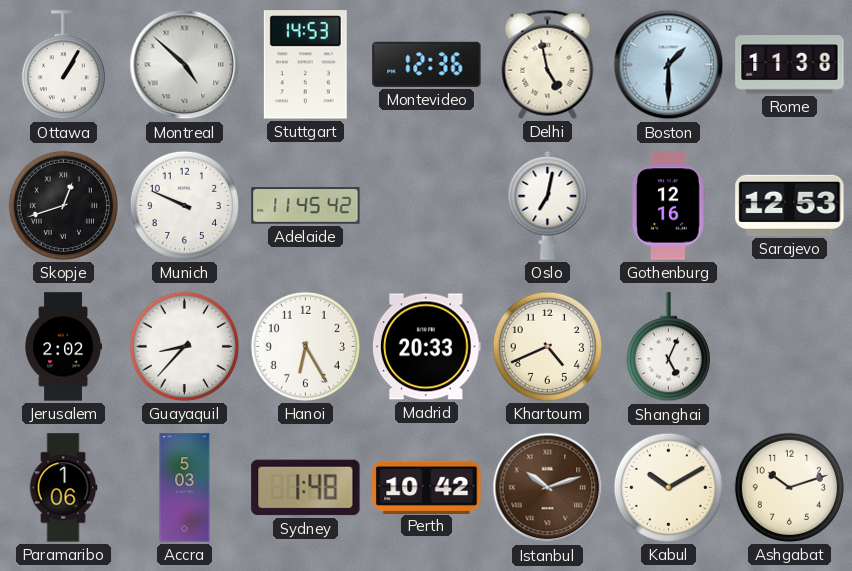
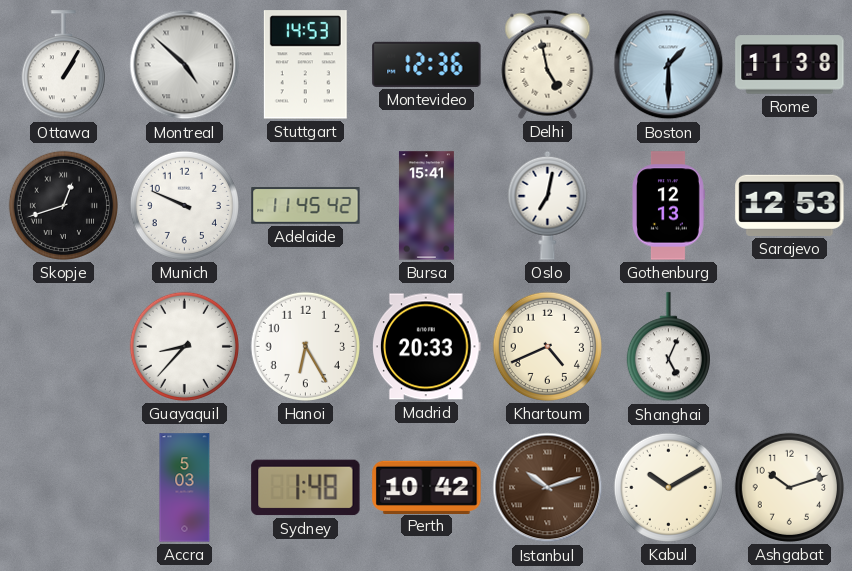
Bursa: none -> 15:41 (426, 206)
Gothenburg: 12:16 -> 12:13 (669, 206)
Jerusalem: 2:02 -> none (63, 347)
Paramaribo: 1:06 -> none (63, 488)
